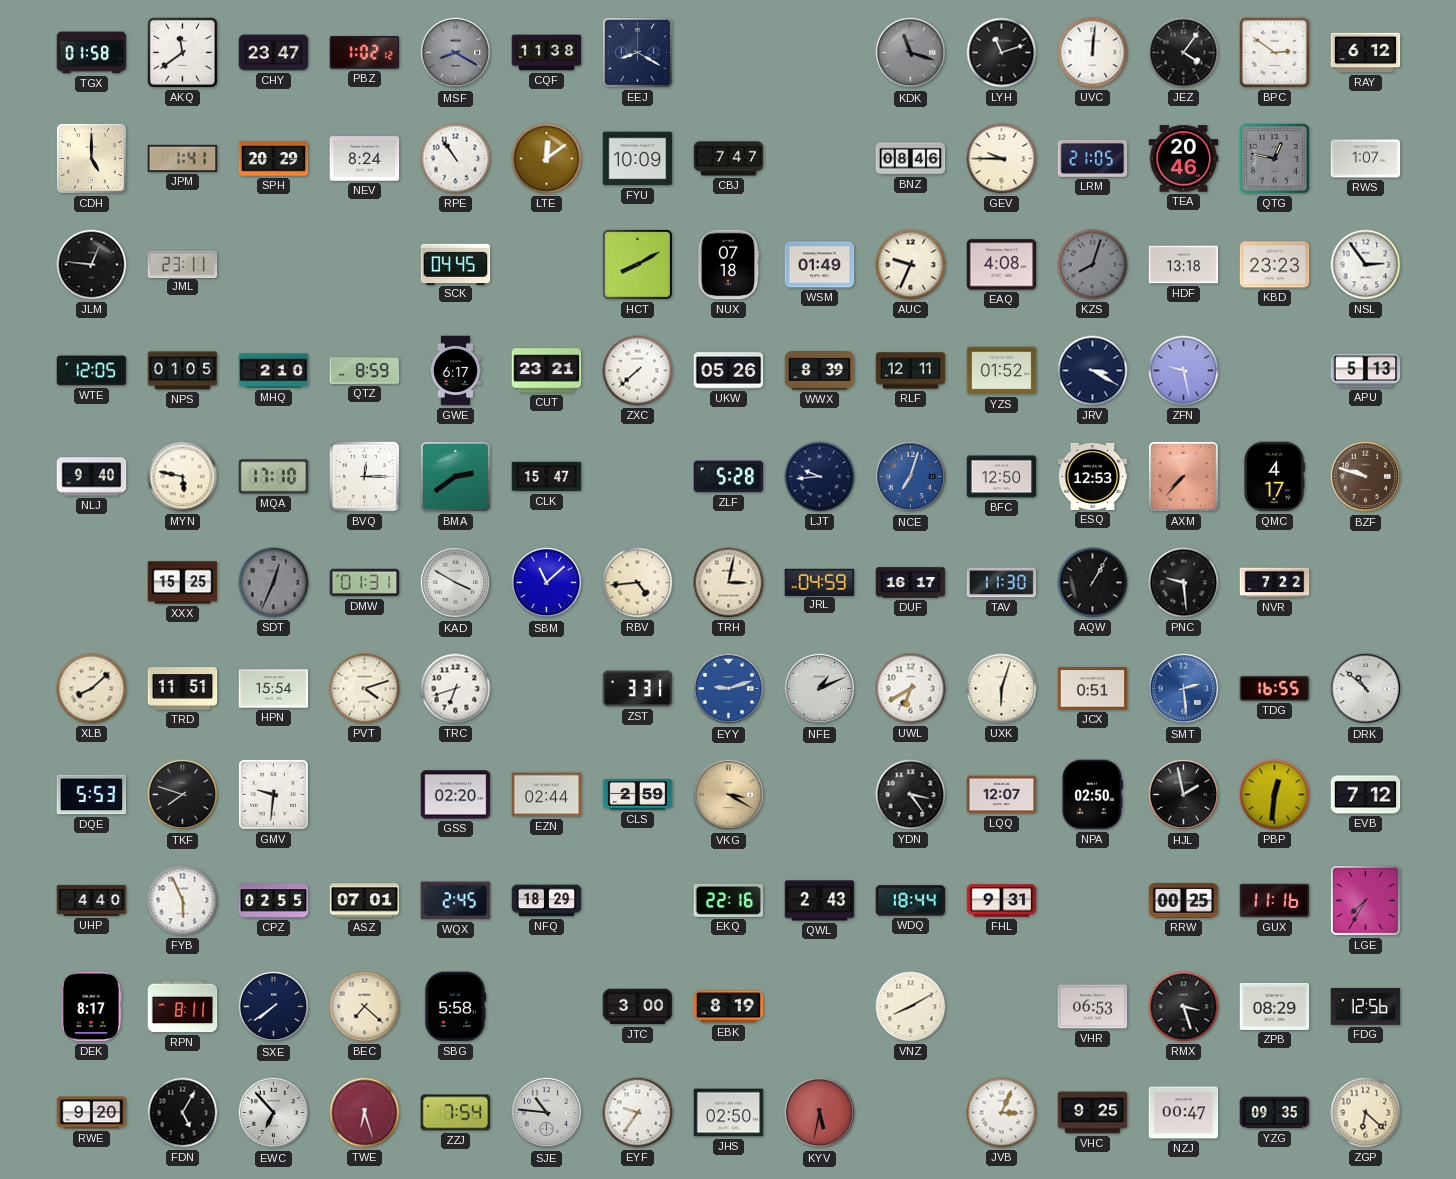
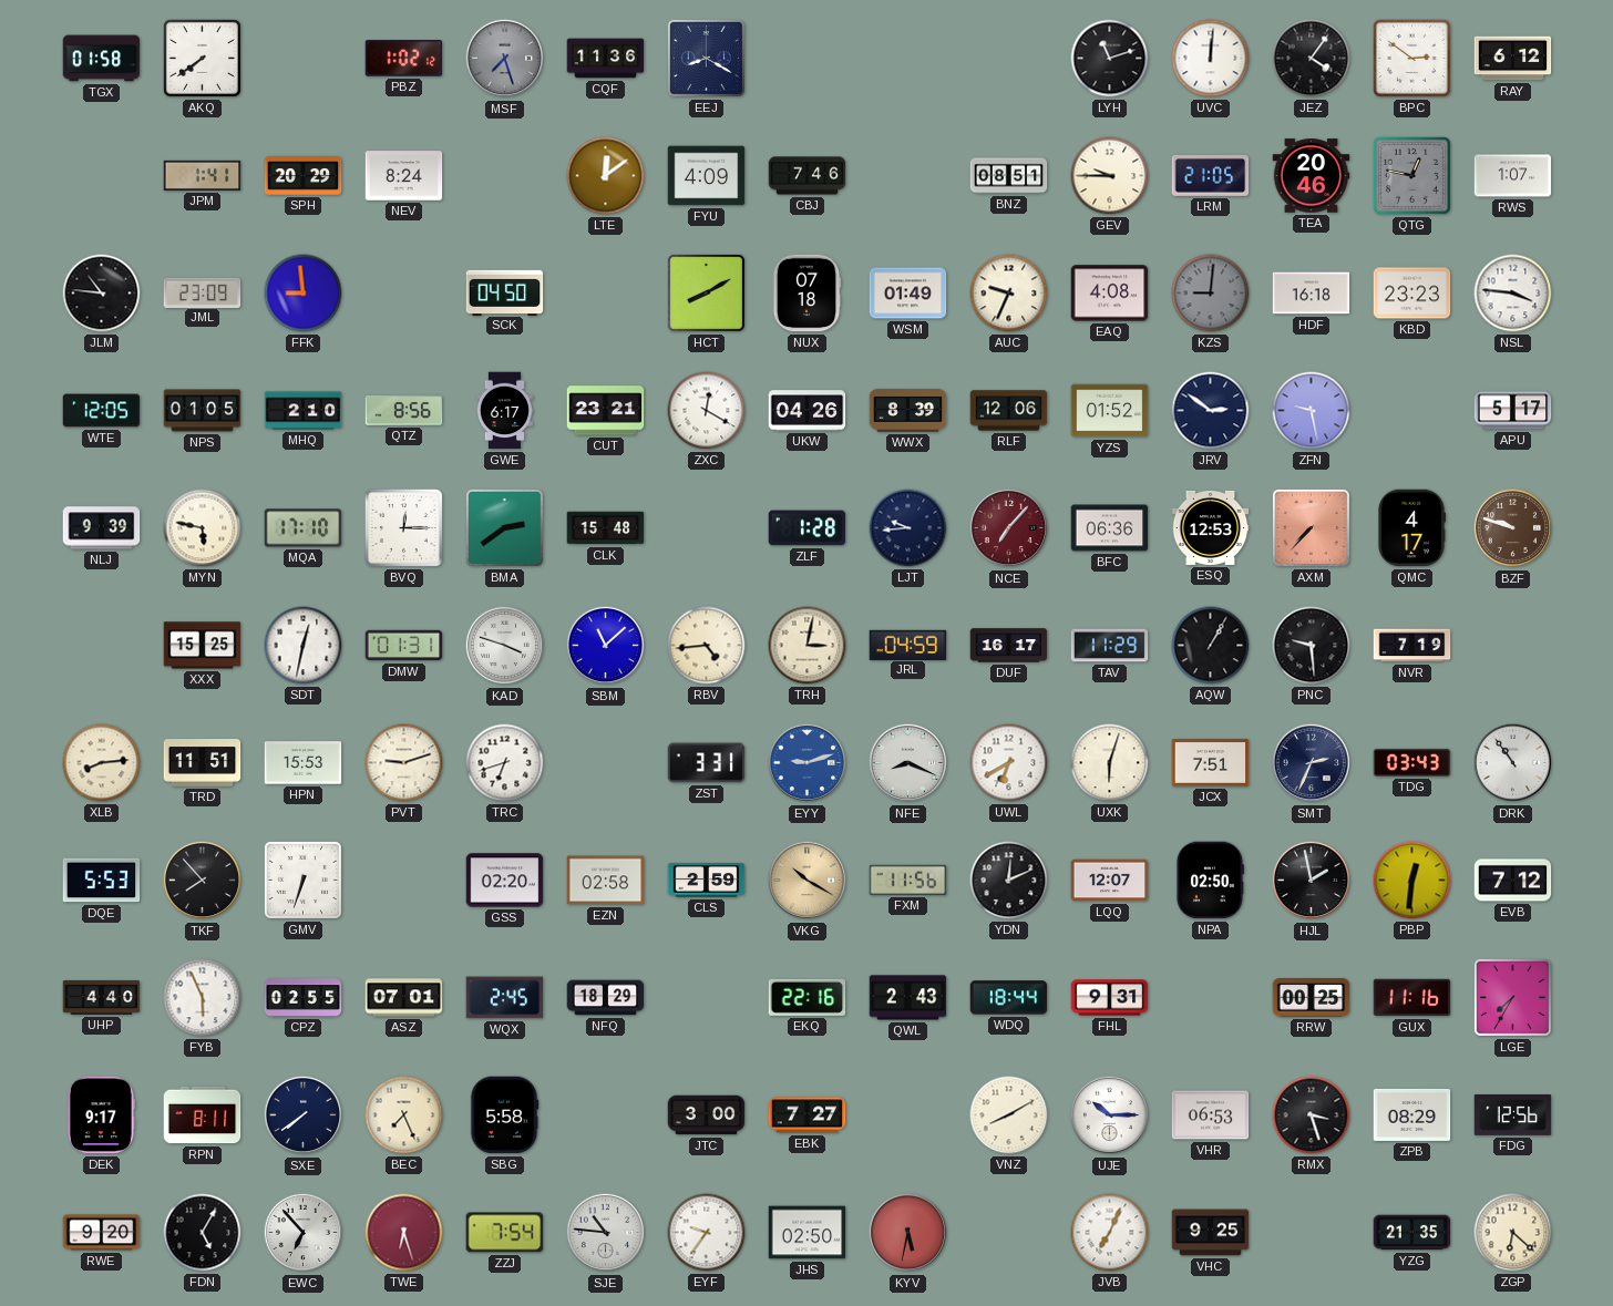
AKQ: 11:39 -> 7:39 (202, 58)
CHY: 23:47 -> none (274, 53)
MSF: 8:20 -> 7:27 (505, 59)
CQF: 11:38 -> 11:36 (606, 59)
KDK: 11:18 -> none (911, 53)
CDH: 5:00 -> none (91, 158)
RPE: 10:54 -> none (456, 159)
FYU: 10:09 -> 4:09 (707, 176)
CBJ: 7:47 -> 7:46 (808, 176)
BNZ: 08:46 -> 08:51 (1009, 176)
JLM: 12:46 -> 10:46 (102, 294)
JML: 23:11 -> 23:09 (203, 292)
FFK: none -> 8:59 (304, 294)
SCK: 04:45 -> 04:50 (505, 292)
KZS: 8:03 -> 9:01 (1211, 294)
HDF: 13:18 -> 16:18 (1312, 294)
NSL: 2:54 -> 3:46 (1513, 294)
QTZ: 8:59 -> 8:56 (404, 411)
ZXC: 7:38 -> 12:20 (707, 411)
UKW: 05:26 -> 04:26 (808, 411)
RLF: 12:11 -> 12:06 (1009, 411)
JRV: 3:20 -> 2:51 (1211, 411)
APU: 5:13 -> 5:17 (1513, 411)
NLJ: 9:40 -> 9:39 (102, 528)
CLK: 15:47 -> 15:48 (606, 528)
ZLF: 5:28 -> 1:28 (808, 528)
NCE: 7:03 -> 7:07 (1009, 528)
NCE dial: blue -> burgundy (1009, 528)
BFC: 12:50 -> 06:36 (1110, 528)
SDT: 12:34 -> 12:32 (304, 646)
SDT dial: grey -> white (304, 646)
KAD: 3:50 -> 3:48 (505, 646)
TAV: 11:30 -> 11:29 (1110, 646)
NVR: 7:22 -> 7:19 (1412, 646)
XLB: 8:08 -> 8:14 (102, 763)
HPN: 15:54 -> 15:53 (304, 763)
PVT: 4:12 -> 9:12 (404, 763)
NFE: 1:11 -> 8:19 (908, 763)
JCX: 0:51 -> 7:51 (1211, 763)
SMT: 2:29 -> 2:34 (1312, 763)
SMT dial: blue -> navy (1312, 763)
TDG: 16:55 -> 03:43 (1412, 762)
DRK: 10:52 -> 10:54 (1513, 763)
TKF: 7:48 -> 7:53 (203, 881)
GMV: 9:31 -> 6:33 (302, 880)
EZN: 02:44 -> 02:58 (606, 881)
VKG: 3:20 -> 10:20 (808, 881)
FXM: none -> 11:56 (908, 880)
YDN: 3:24 -> 12:11 (1009, 881)
DEK: 8:17 -> 9:17 (101, 1115)
BEC: 7:22 -> 7:26 (404, 1115)
EBK: 8:19 -> 7:27 (808, 1115)
UJE: none -> 10:15 (1110, 1115)
JVB: 3:04 -> 7:04 (1110, 1233)
NZJ: 00:47 -> none (1184, 1113)
YZG: 09:35 -> 21:35 (1412, 1233)
